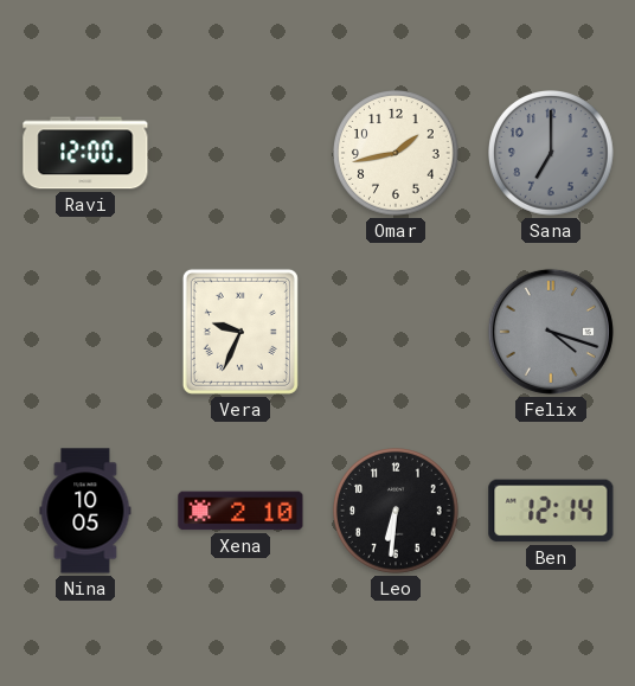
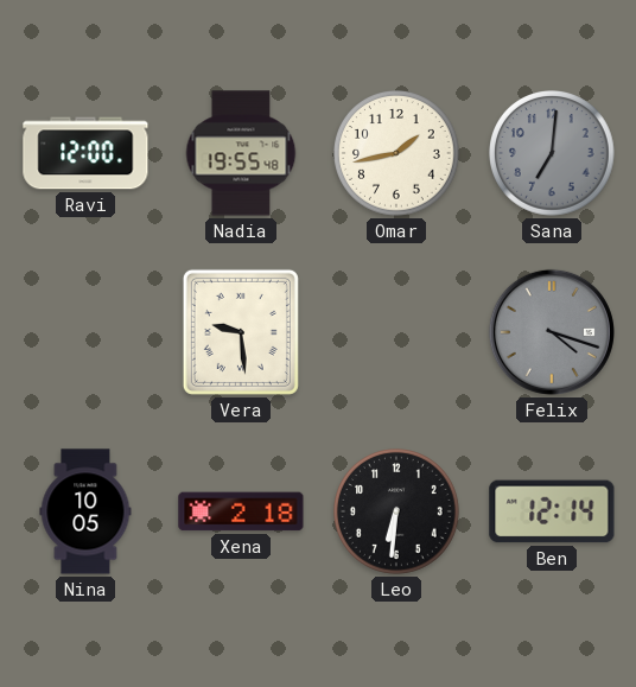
Nadia: none -> 19:55 (241, 153)
Sana: 7:00 -> 7:01 (553, 154)
Vera: 9:34 -> 9:29 (241, 332)
Xena: 2:10 -> 2:18 (241, 511)
